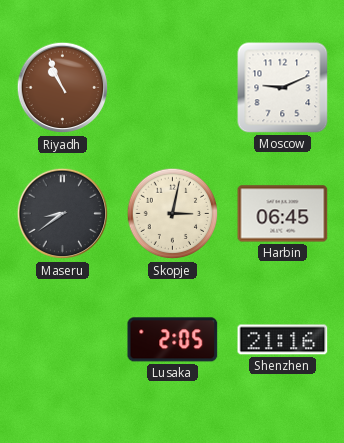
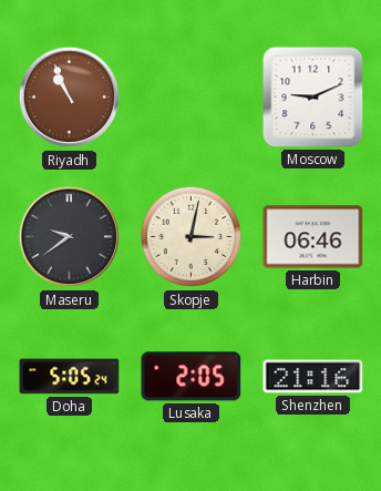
Maseru: 8:39 -> 9:39 (70, 237)
Harbin: 06:45 -> 06:46 (313, 237)
Doha: none -> 5:05 (70, 377)
